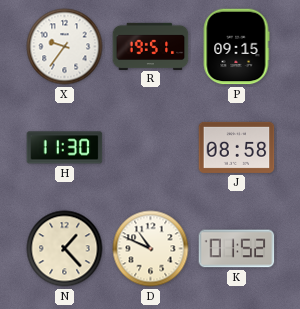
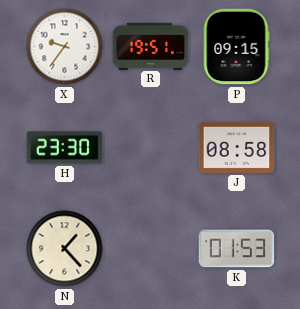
H: 11:30 -> 23:30 (65, 148)
D: 10:49 -> none (151, 249)
K: 01:52 -> 01:53 (237, 249)
